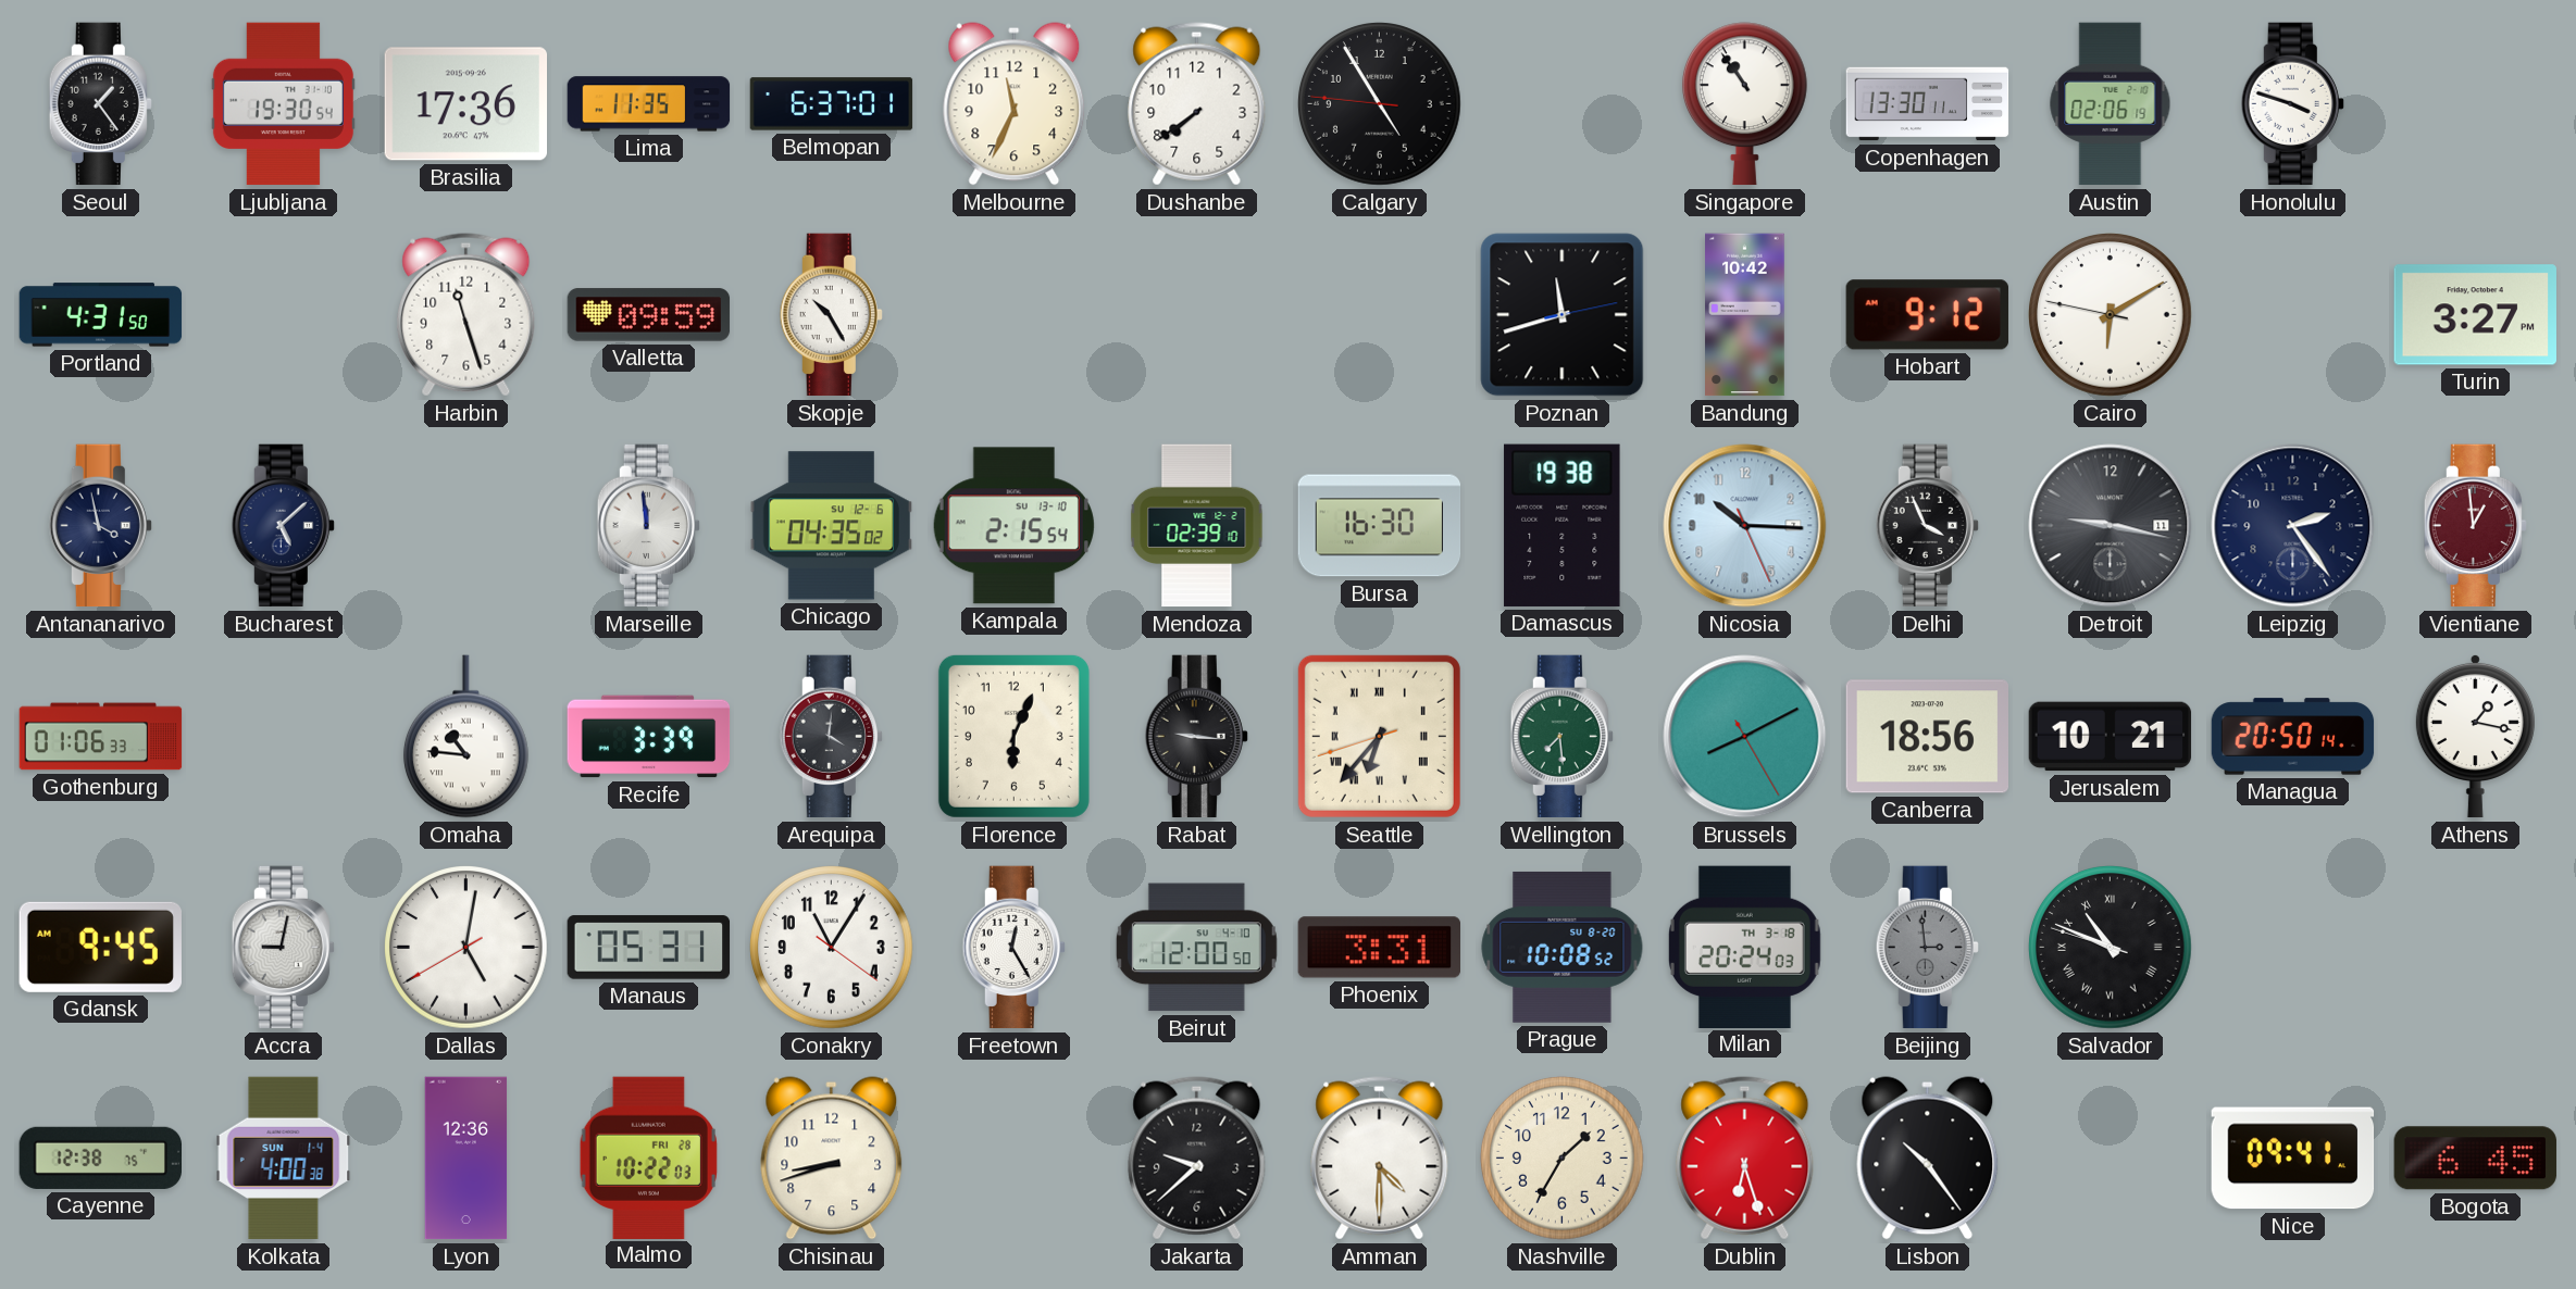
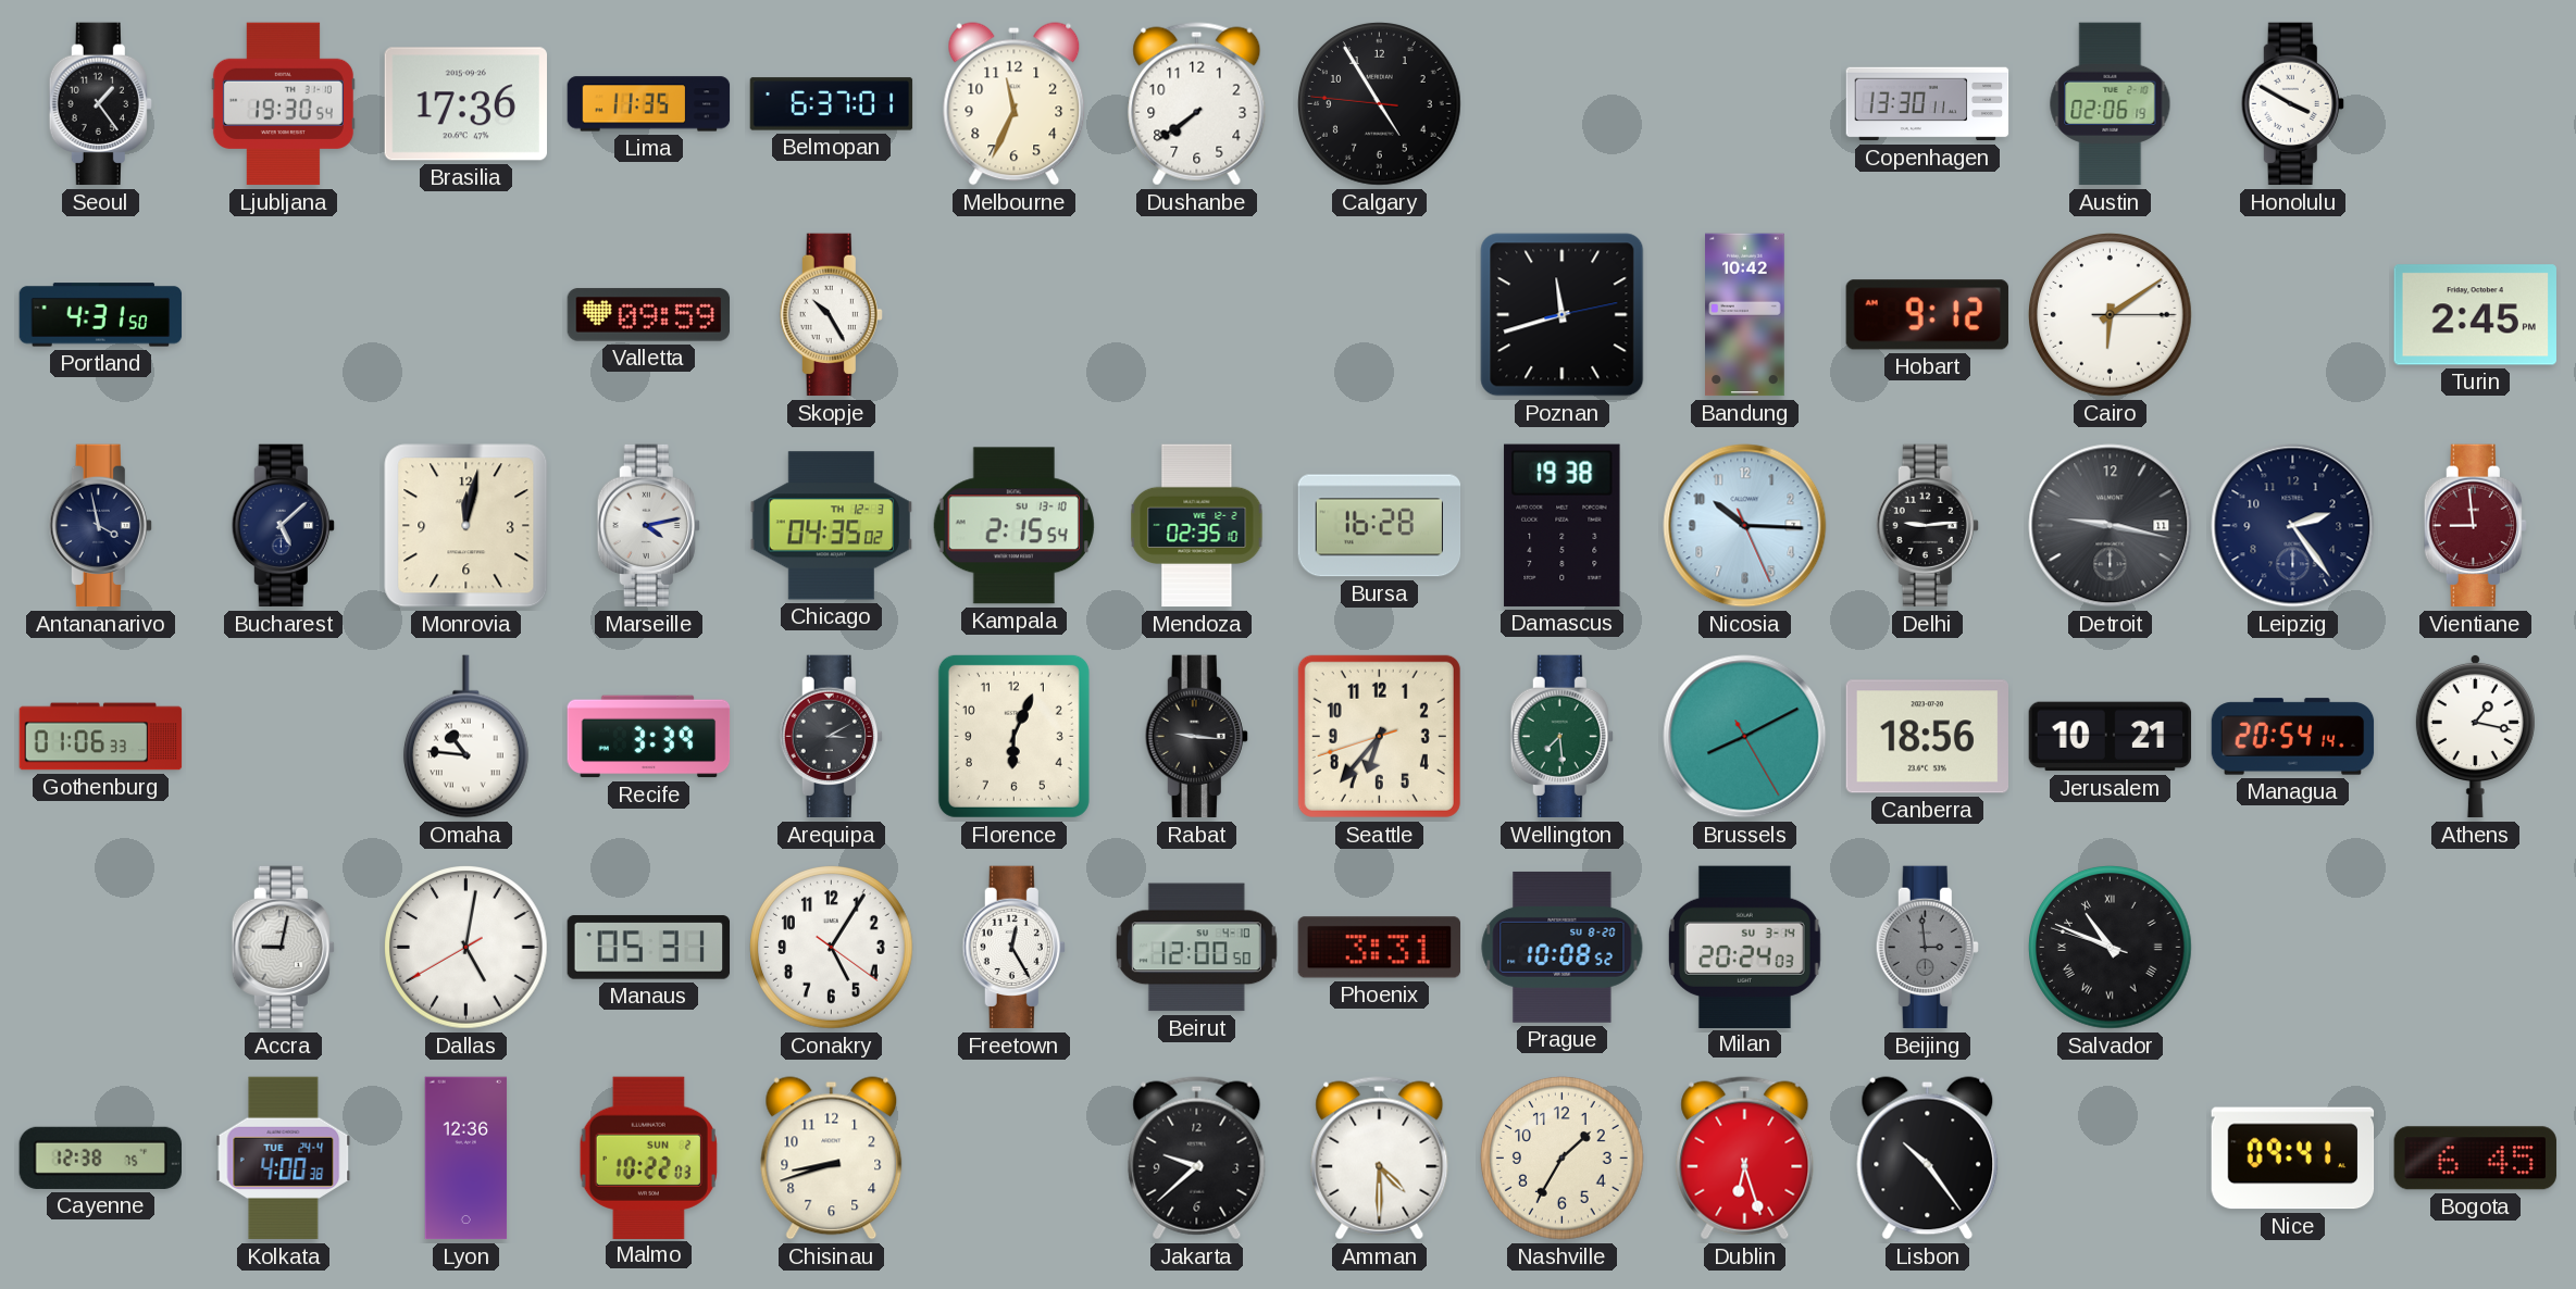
Singapore: 10:54 -> none (1744, 104)
Honolulu: 3:48 -> 3:50 (2292, 104)
Harbin: 11:27 -> none (466, 315)
Cairo: 6:09:47 -> 6:09:15 (2111, 315)
Turin: 3:27 -> 2:45 (2475, 315)
Monrovia: none -> 12:02 (466, 526)
Marseille: 11:59 -> 4:13 (648, 526)
Chicago date: SU 12-6 -> TH 12-3 (832, 526)
Mendoza: 02:39 -> 02:35 (1197, 526)
Bursa: 16:30 -> 16:28 (1380, 526)
Delhi: 3:56 -> 9:14 (1927, 526)
Vientiane: 12:59 -> 8:59 (2475, 526)
Arequipa: 4:01 -> 3:10 (831, 737)
Seattle numerals: Roman -> Arabic (1379, 736)
Managua: 20:50 -> 20:54 (2293, 737)
Gdansk: 9:45 -> none (100, 947)
Conakry: 11:05 -> 5:05 (832, 948)
Milan date: TH 3-18 -> SU 3-14 (1744, 947)
Kolkata date: SUN 1-4 -> TUE 24-4 (284, 1159)
Malmo date: FRI 28 -> SUN 2 (648, 1157)
